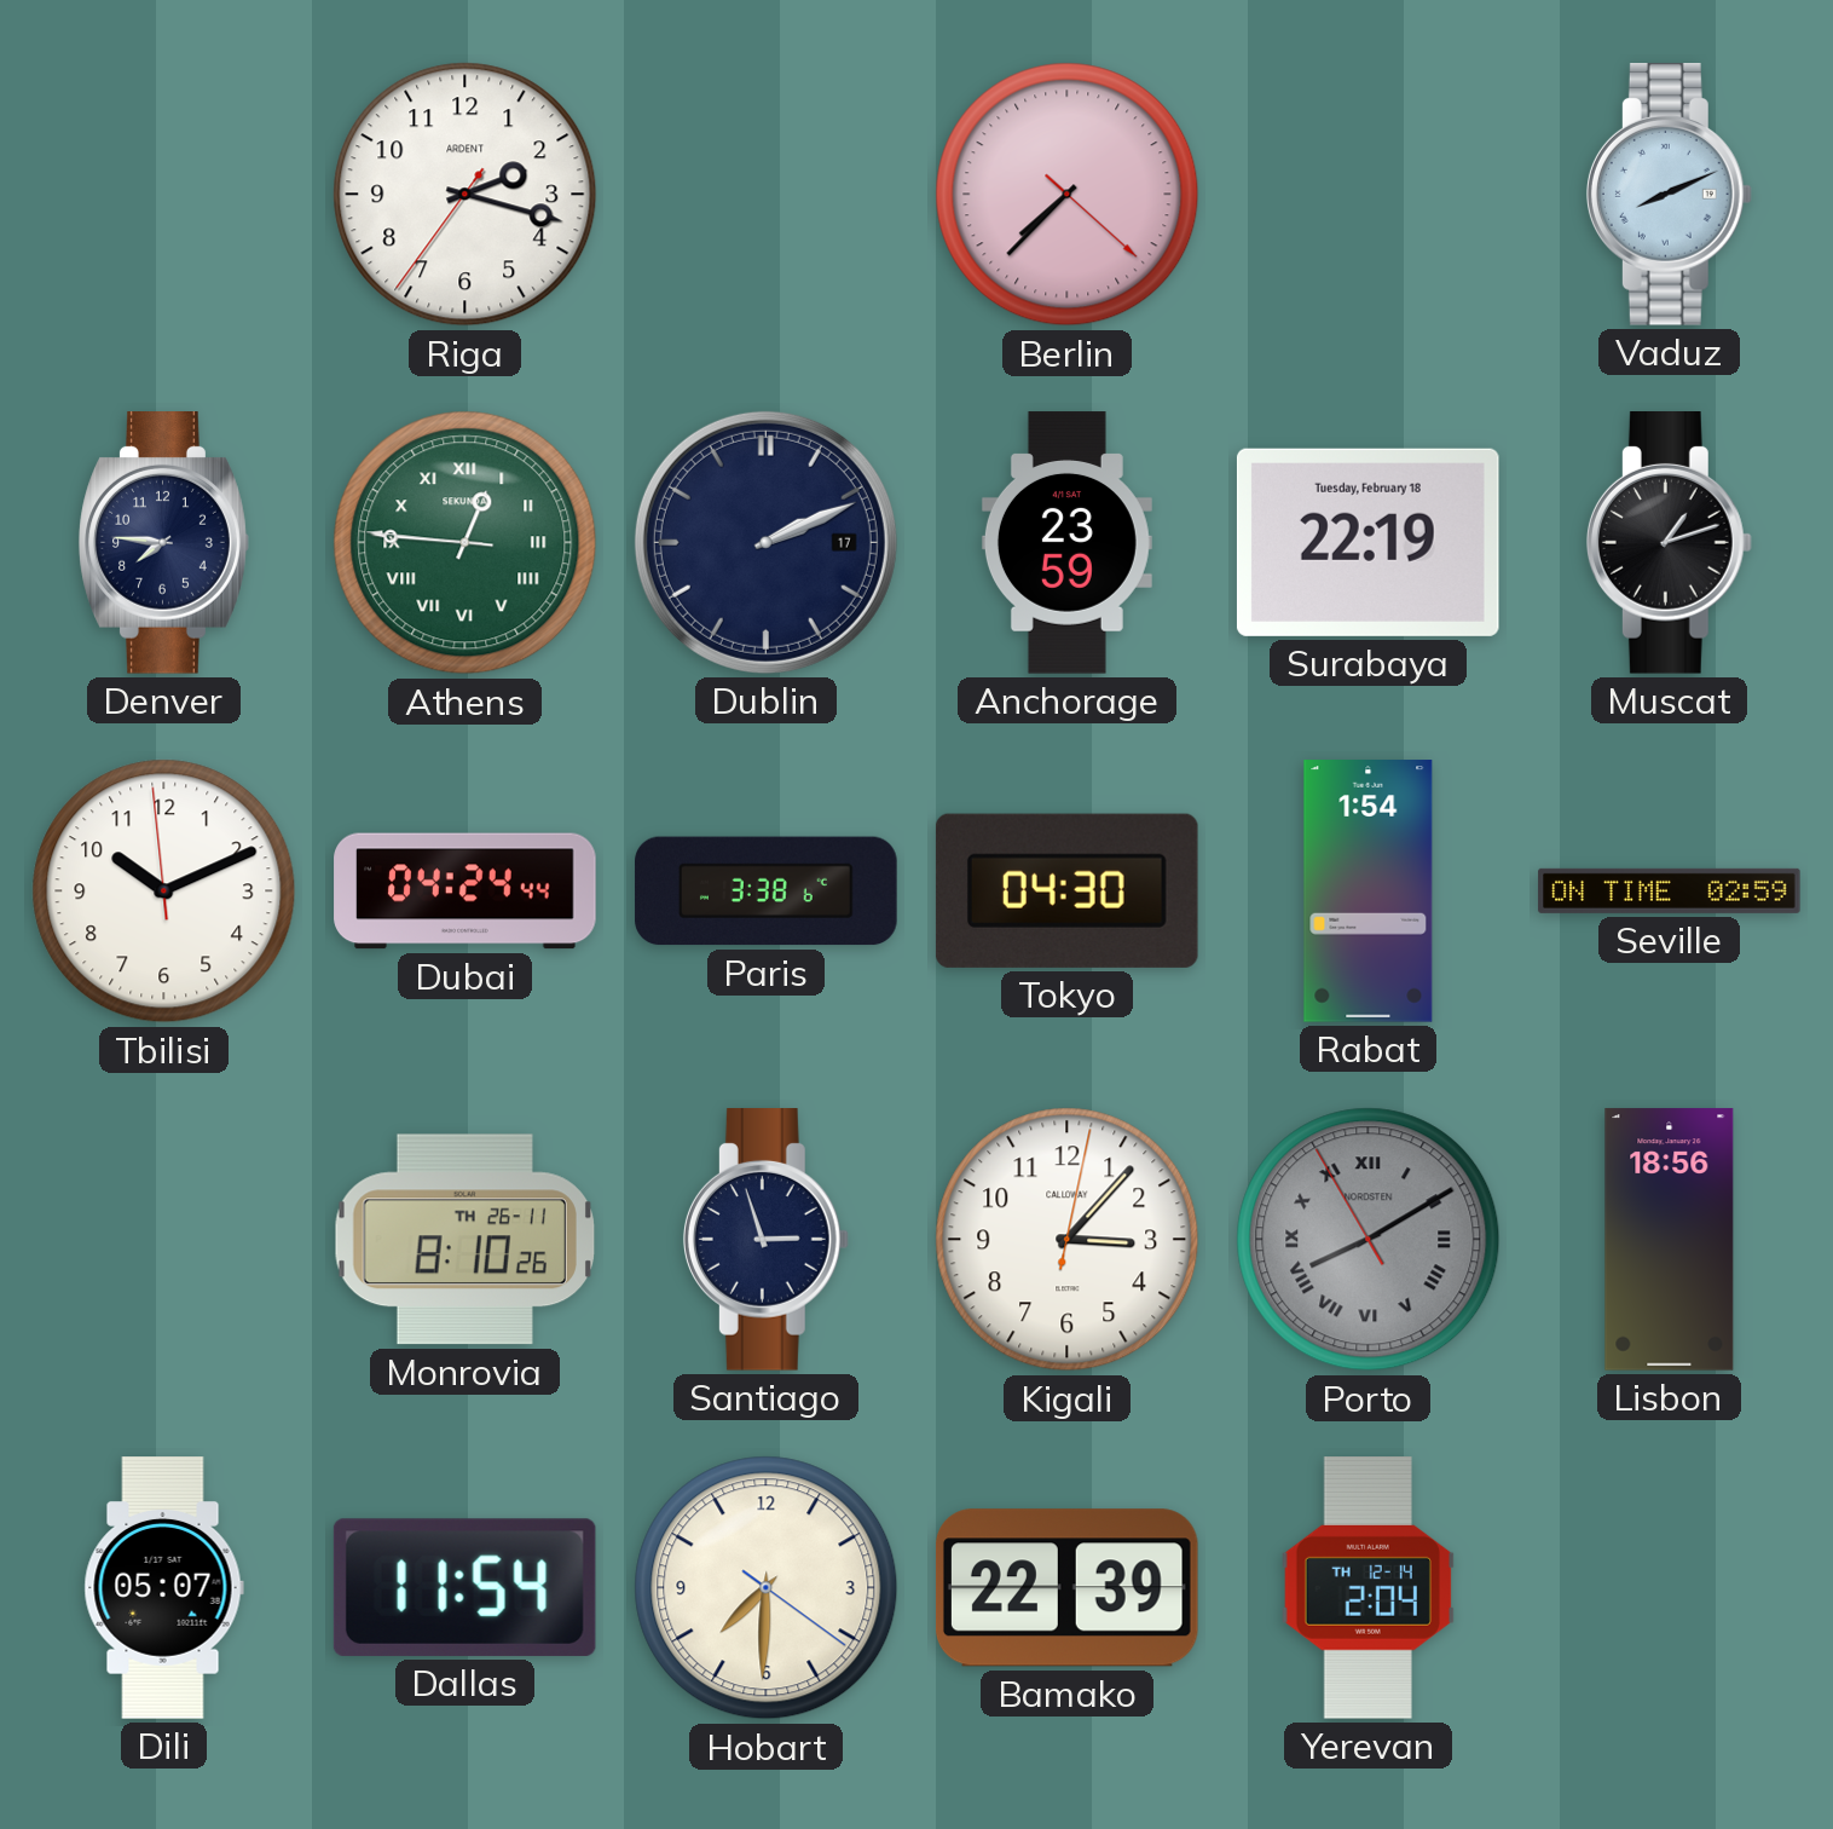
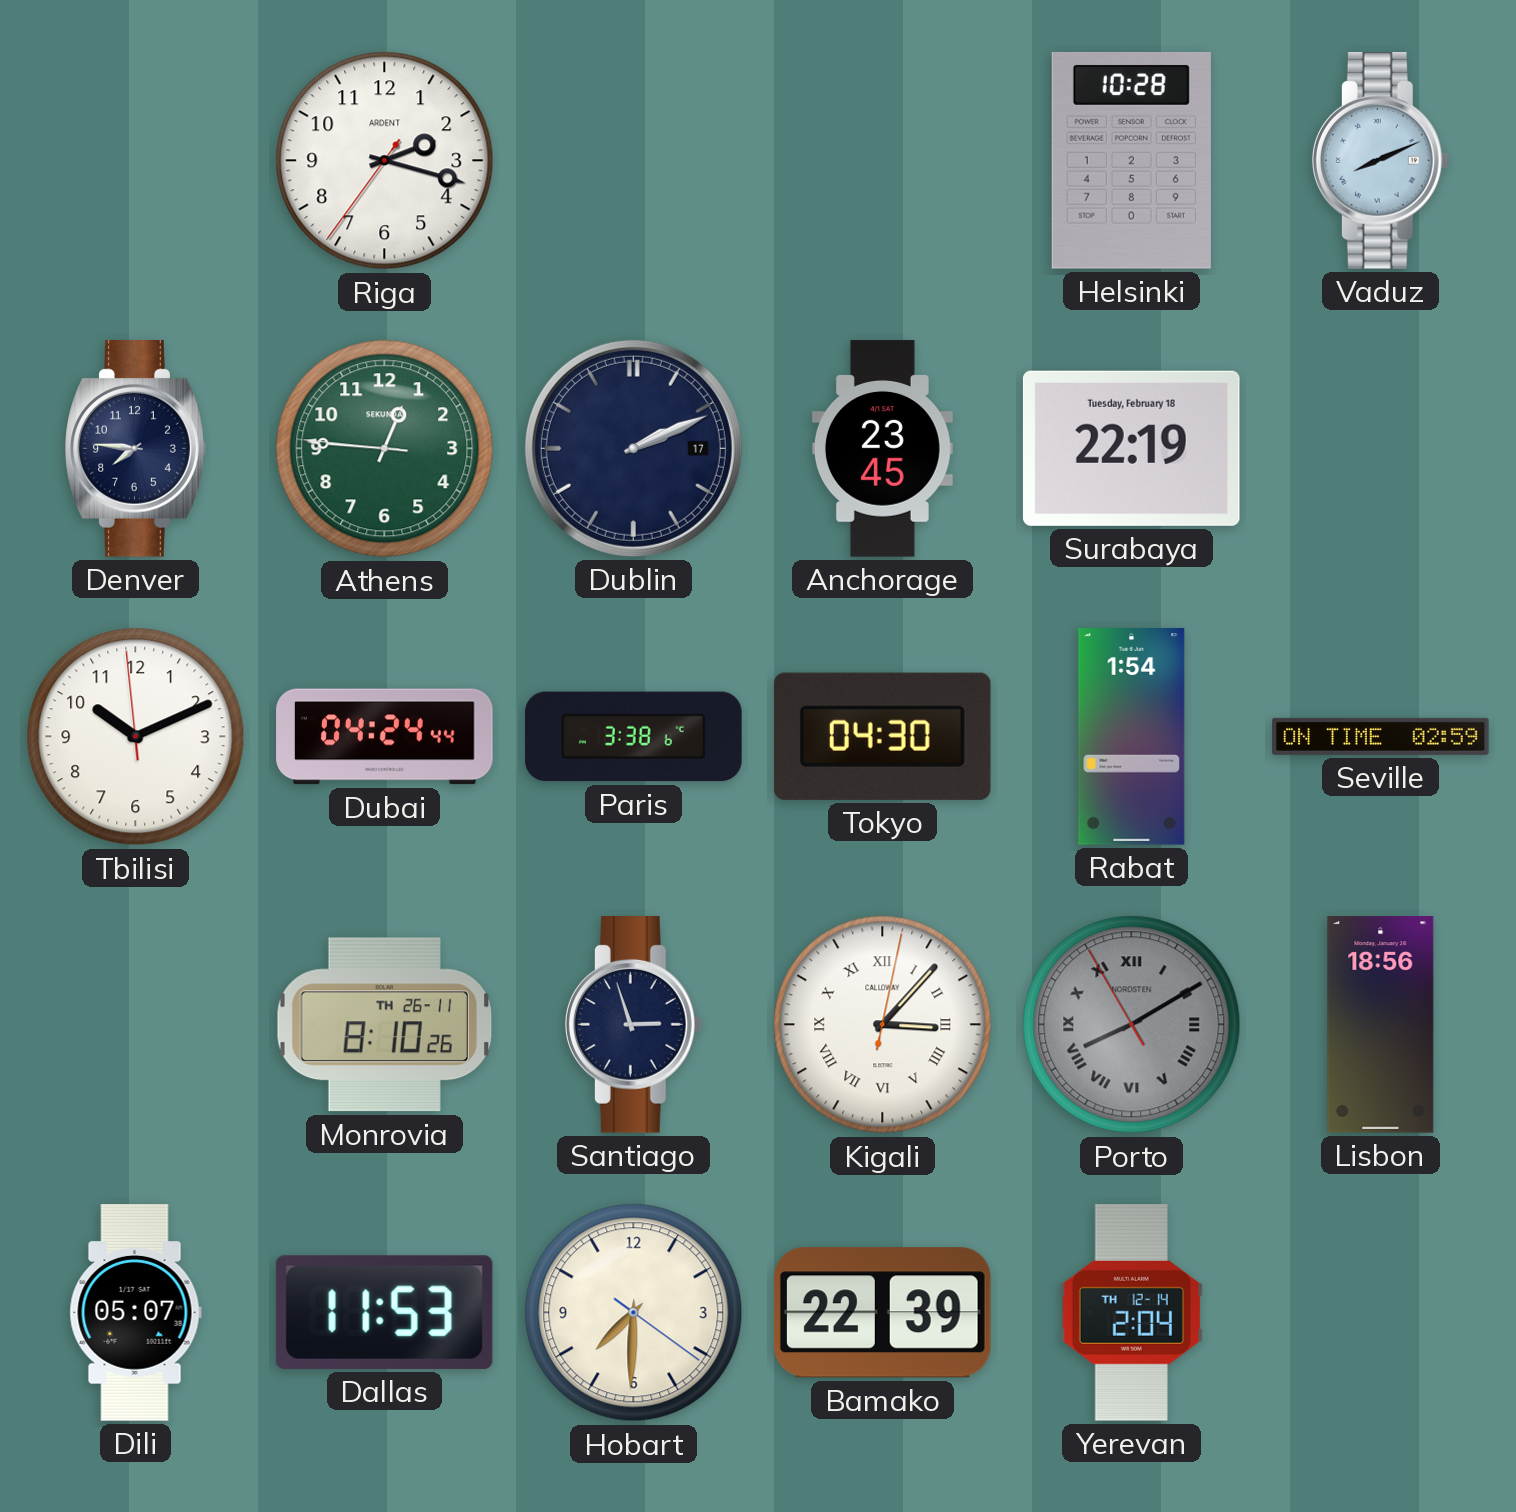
Berlin: 7:37 -> none (1068, 195)
Helsinki: none -> 10:28 (1131, 160)
Athens numerals: Roman -> Arabic (385, 449)
Anchorage: 23:59 -> 23:45 (882, 449)
Muscat: 1:12 -> none (1669, 543)
Kigali numerals: Arabic -> Roman (883, 1025)
Dallas: 11:54 -> 11:53 (384, 1312)
